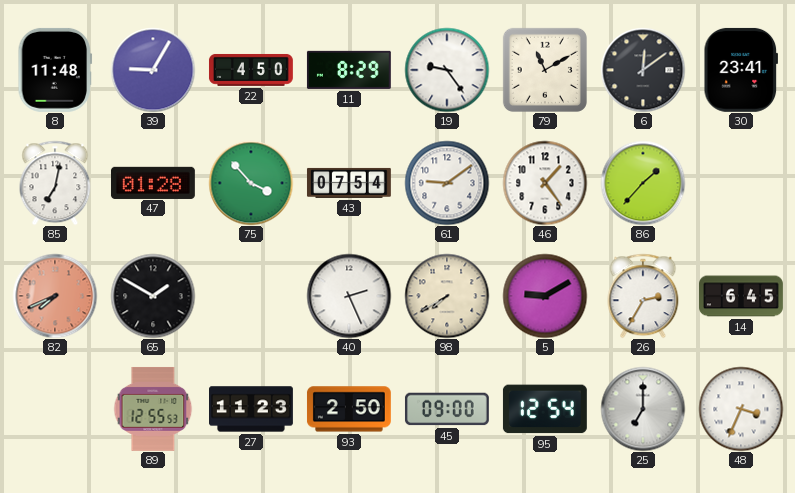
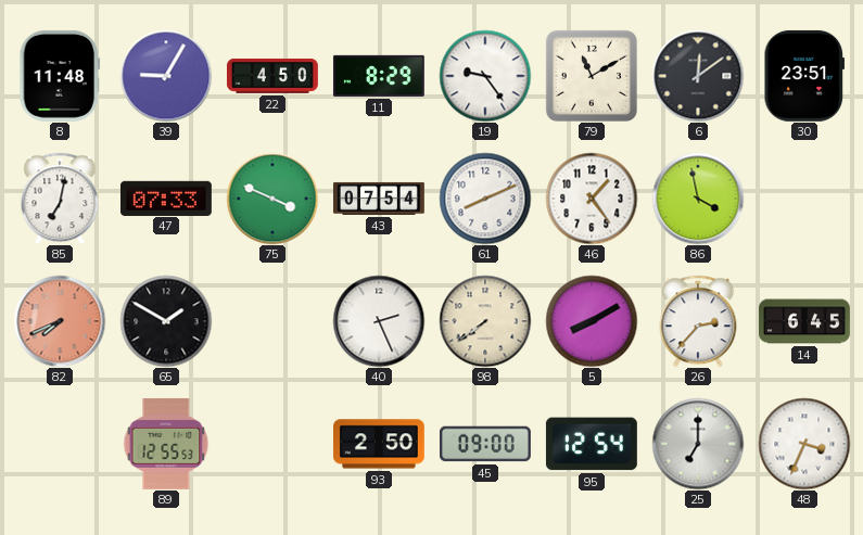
30: 23:41 -> 23:51 (803, 76)
47: 01:28 -> 07:33 (166, 198)
75: 3:53 -> 3:49 (272, 199)
61: 9:09 -> 8:11 (485, 199)
86: 1:37 -> 3:58 (698, 199)
98: 7:40 -> 7:39 (485, 321)
5: 9:10 -> 8:10 (592, 321)
26: 2:35 -> 2:37 (698, 321)
27: 11:23 -> none (252, 409)
